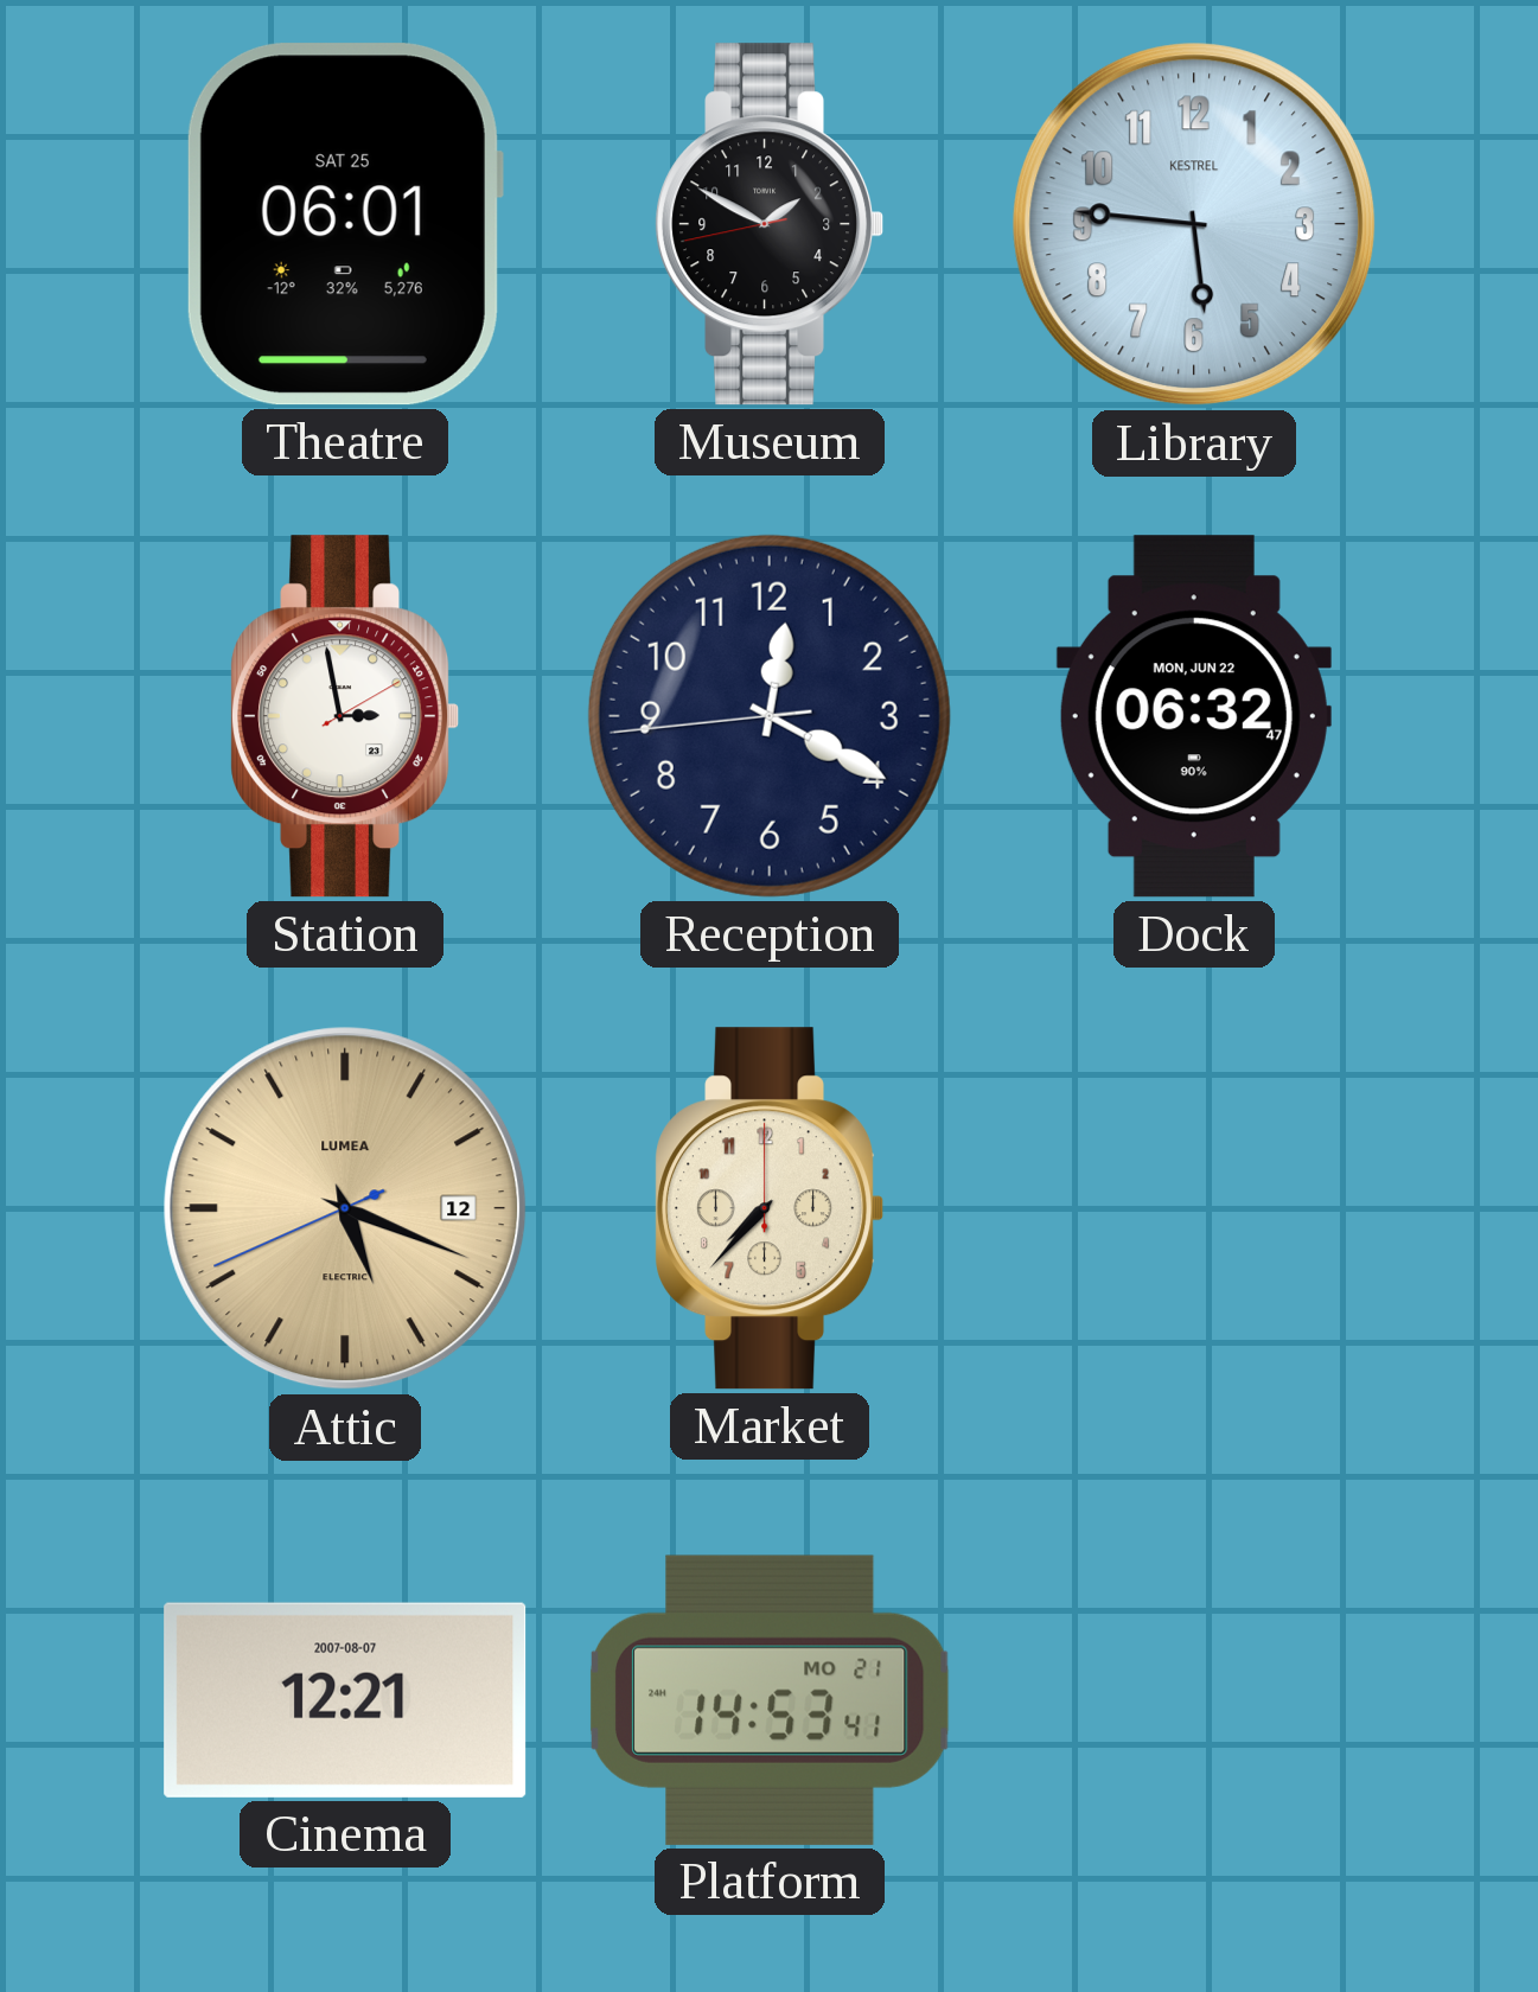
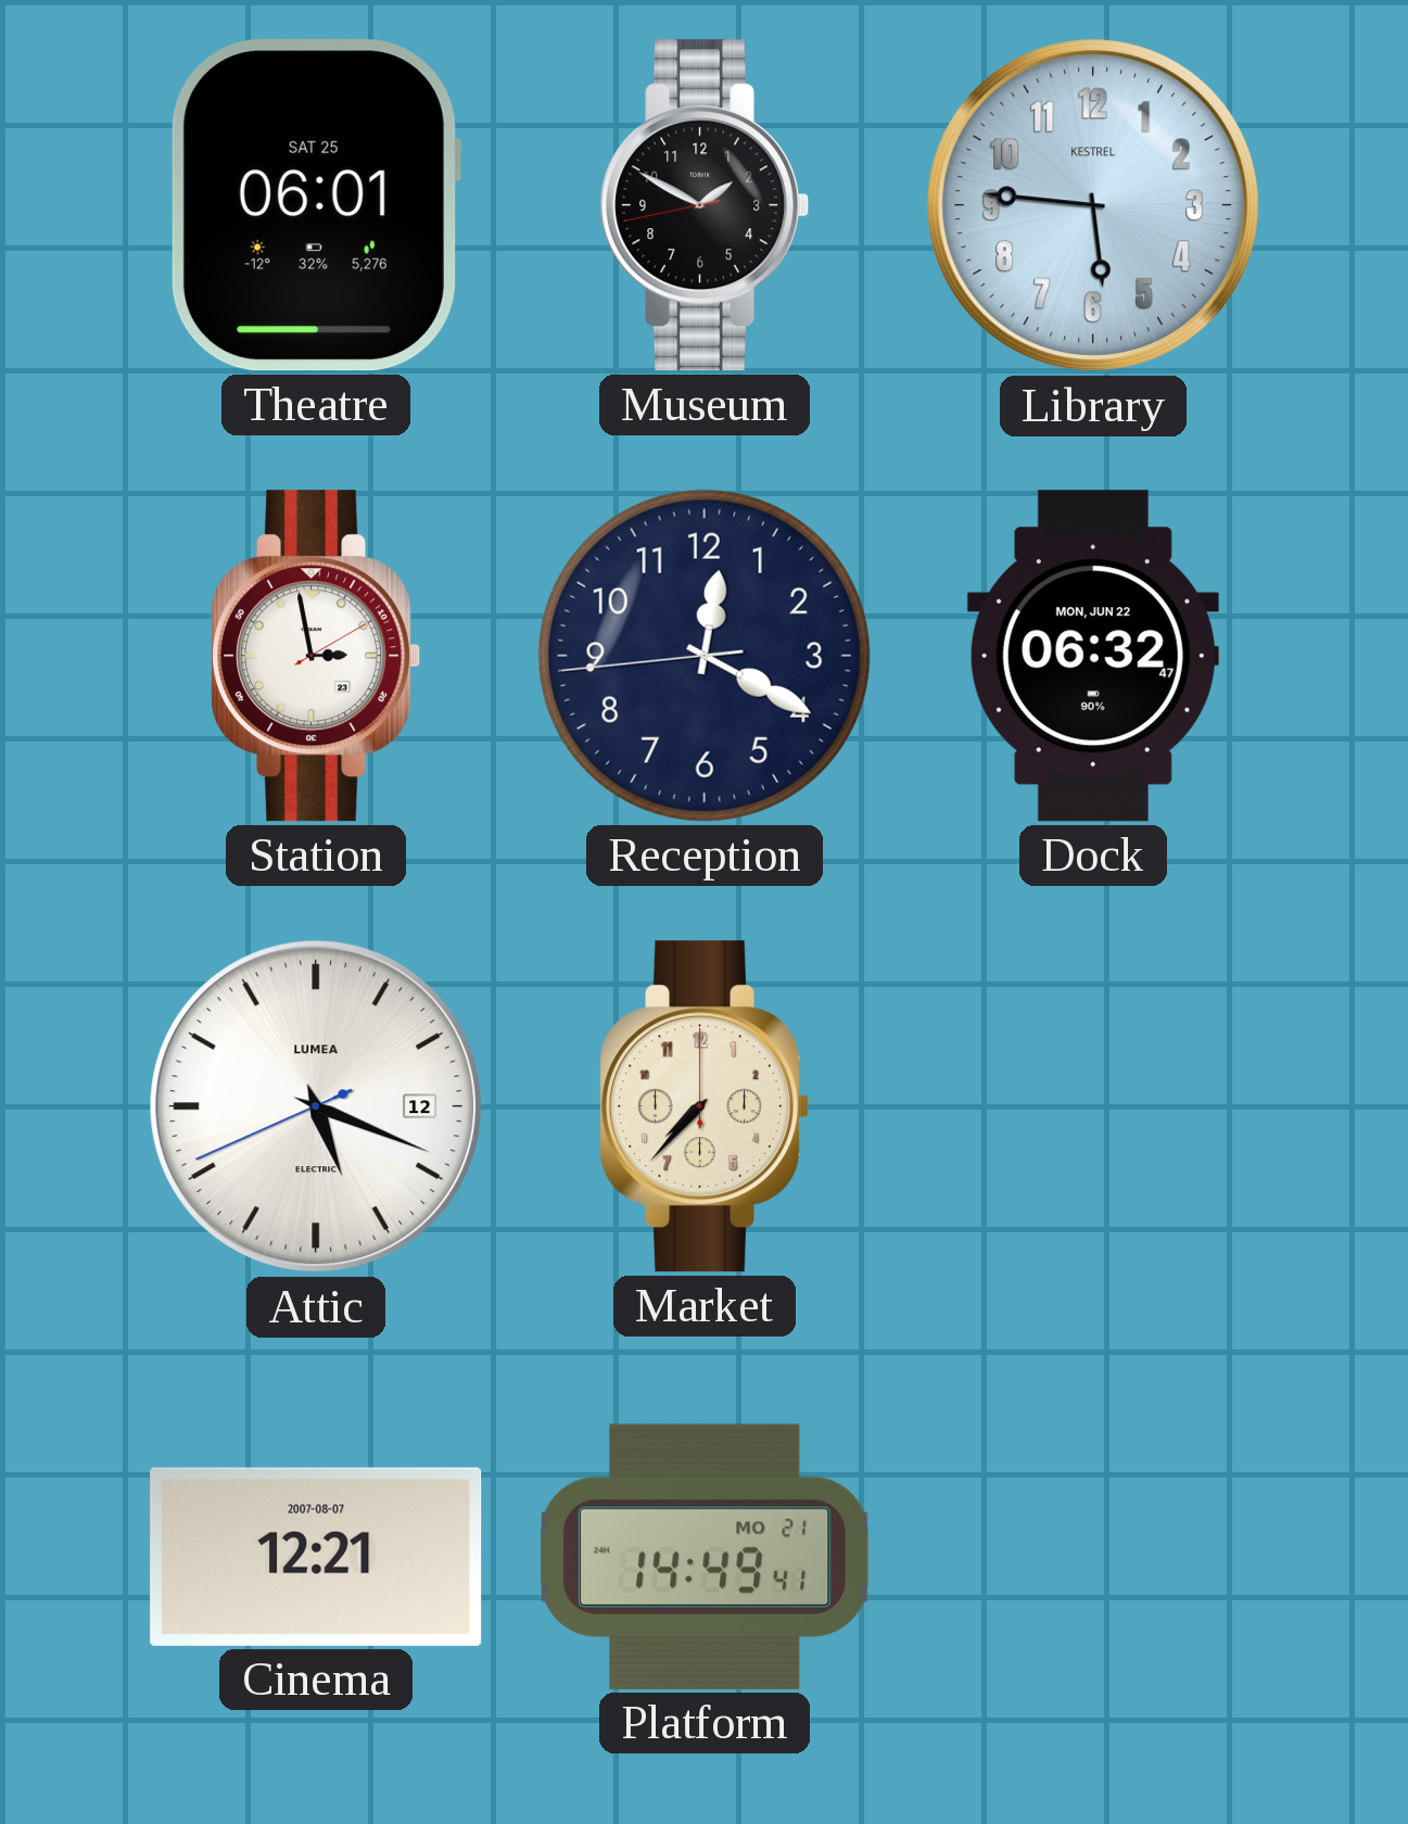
Attic dial: champagne -> white (316, 1106)
Platform: 14:53 -> 14:49 (705, 1557)
